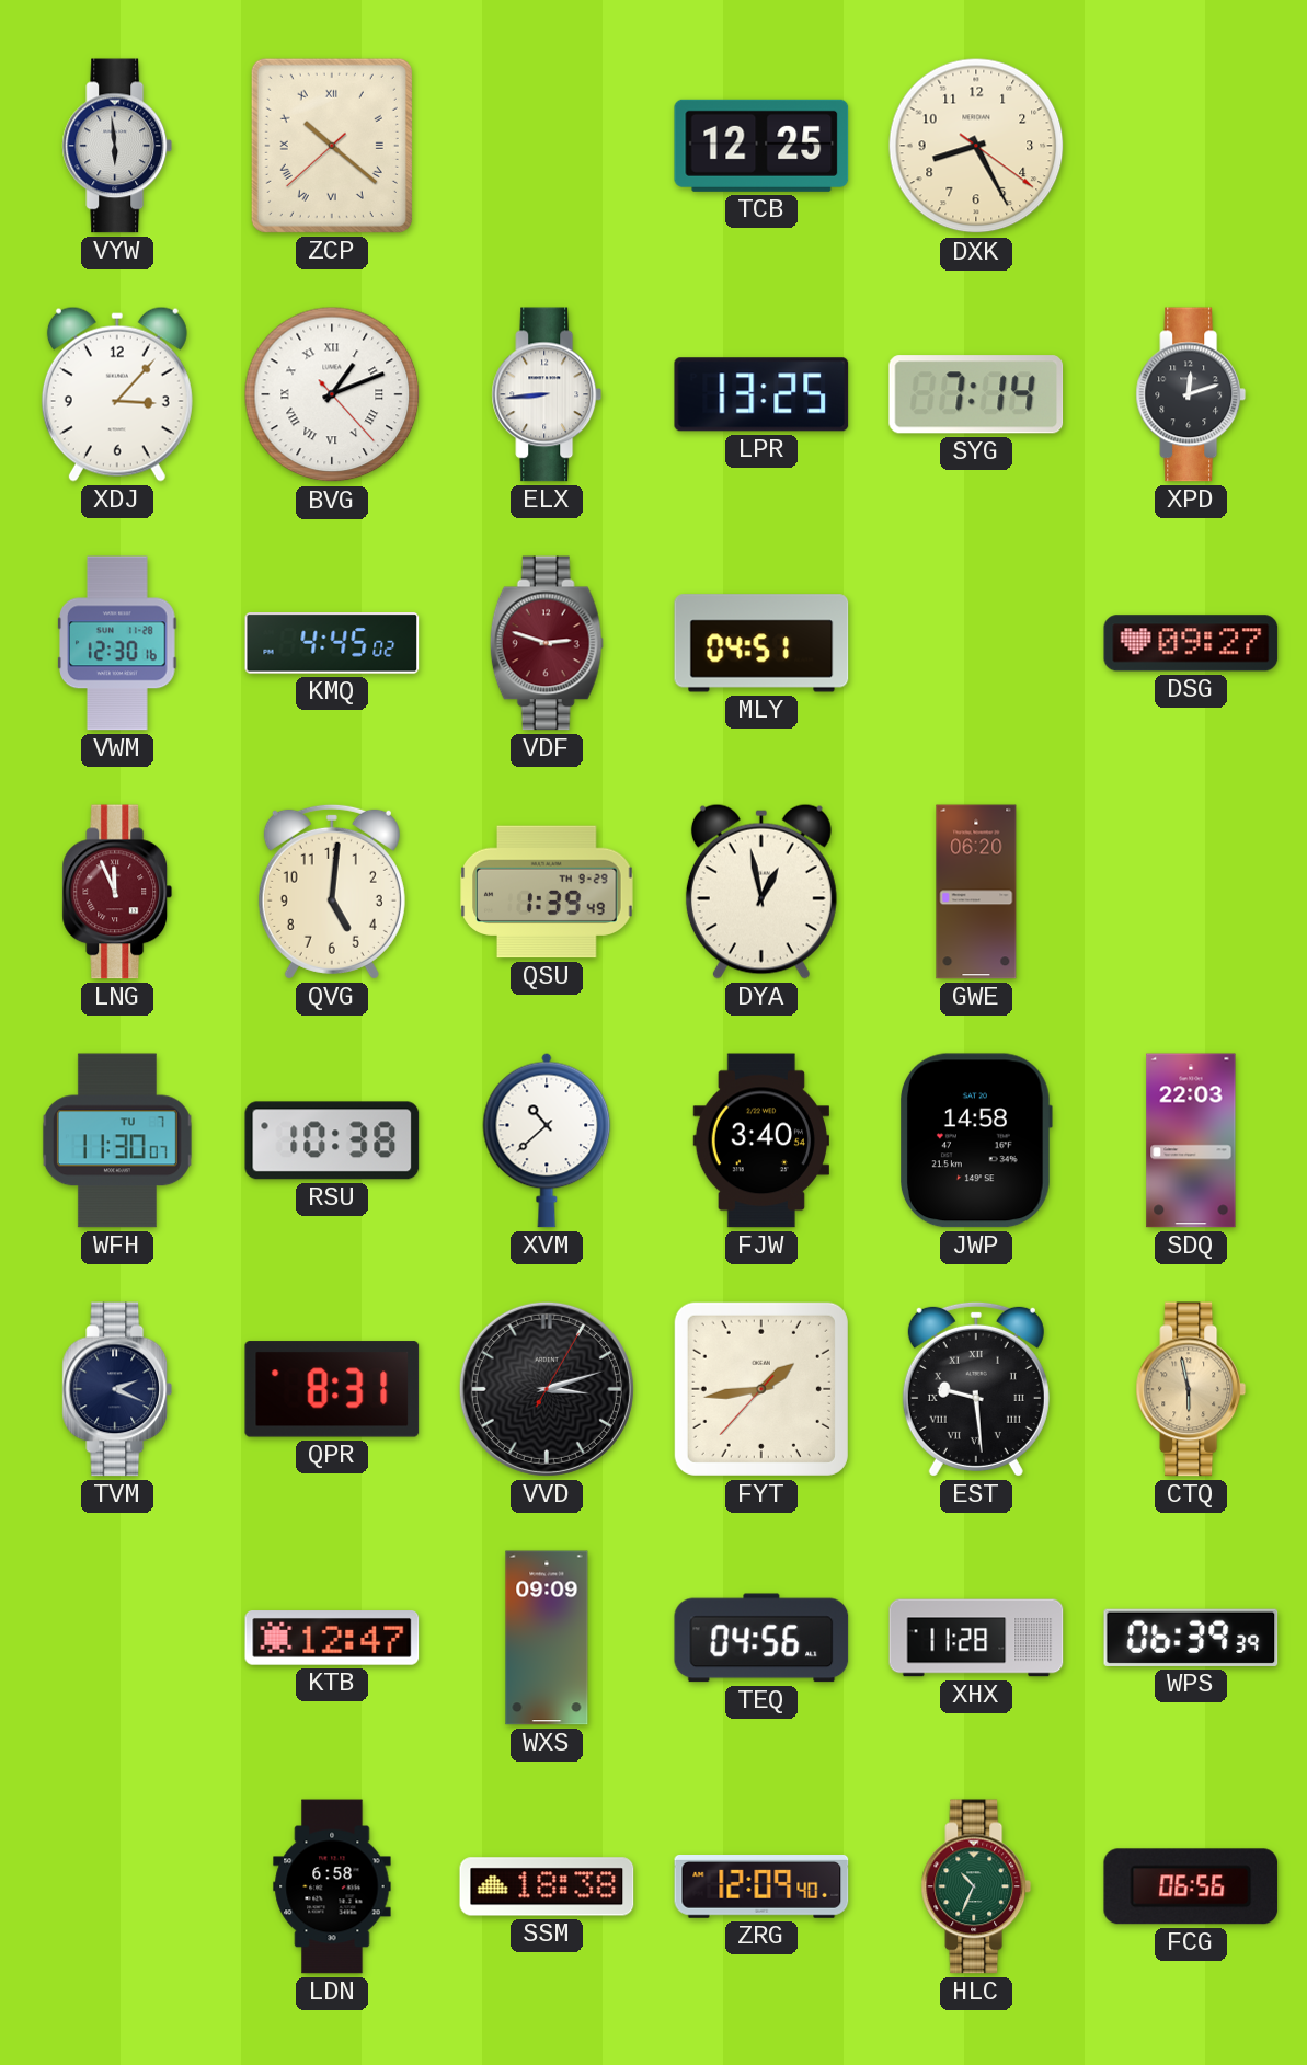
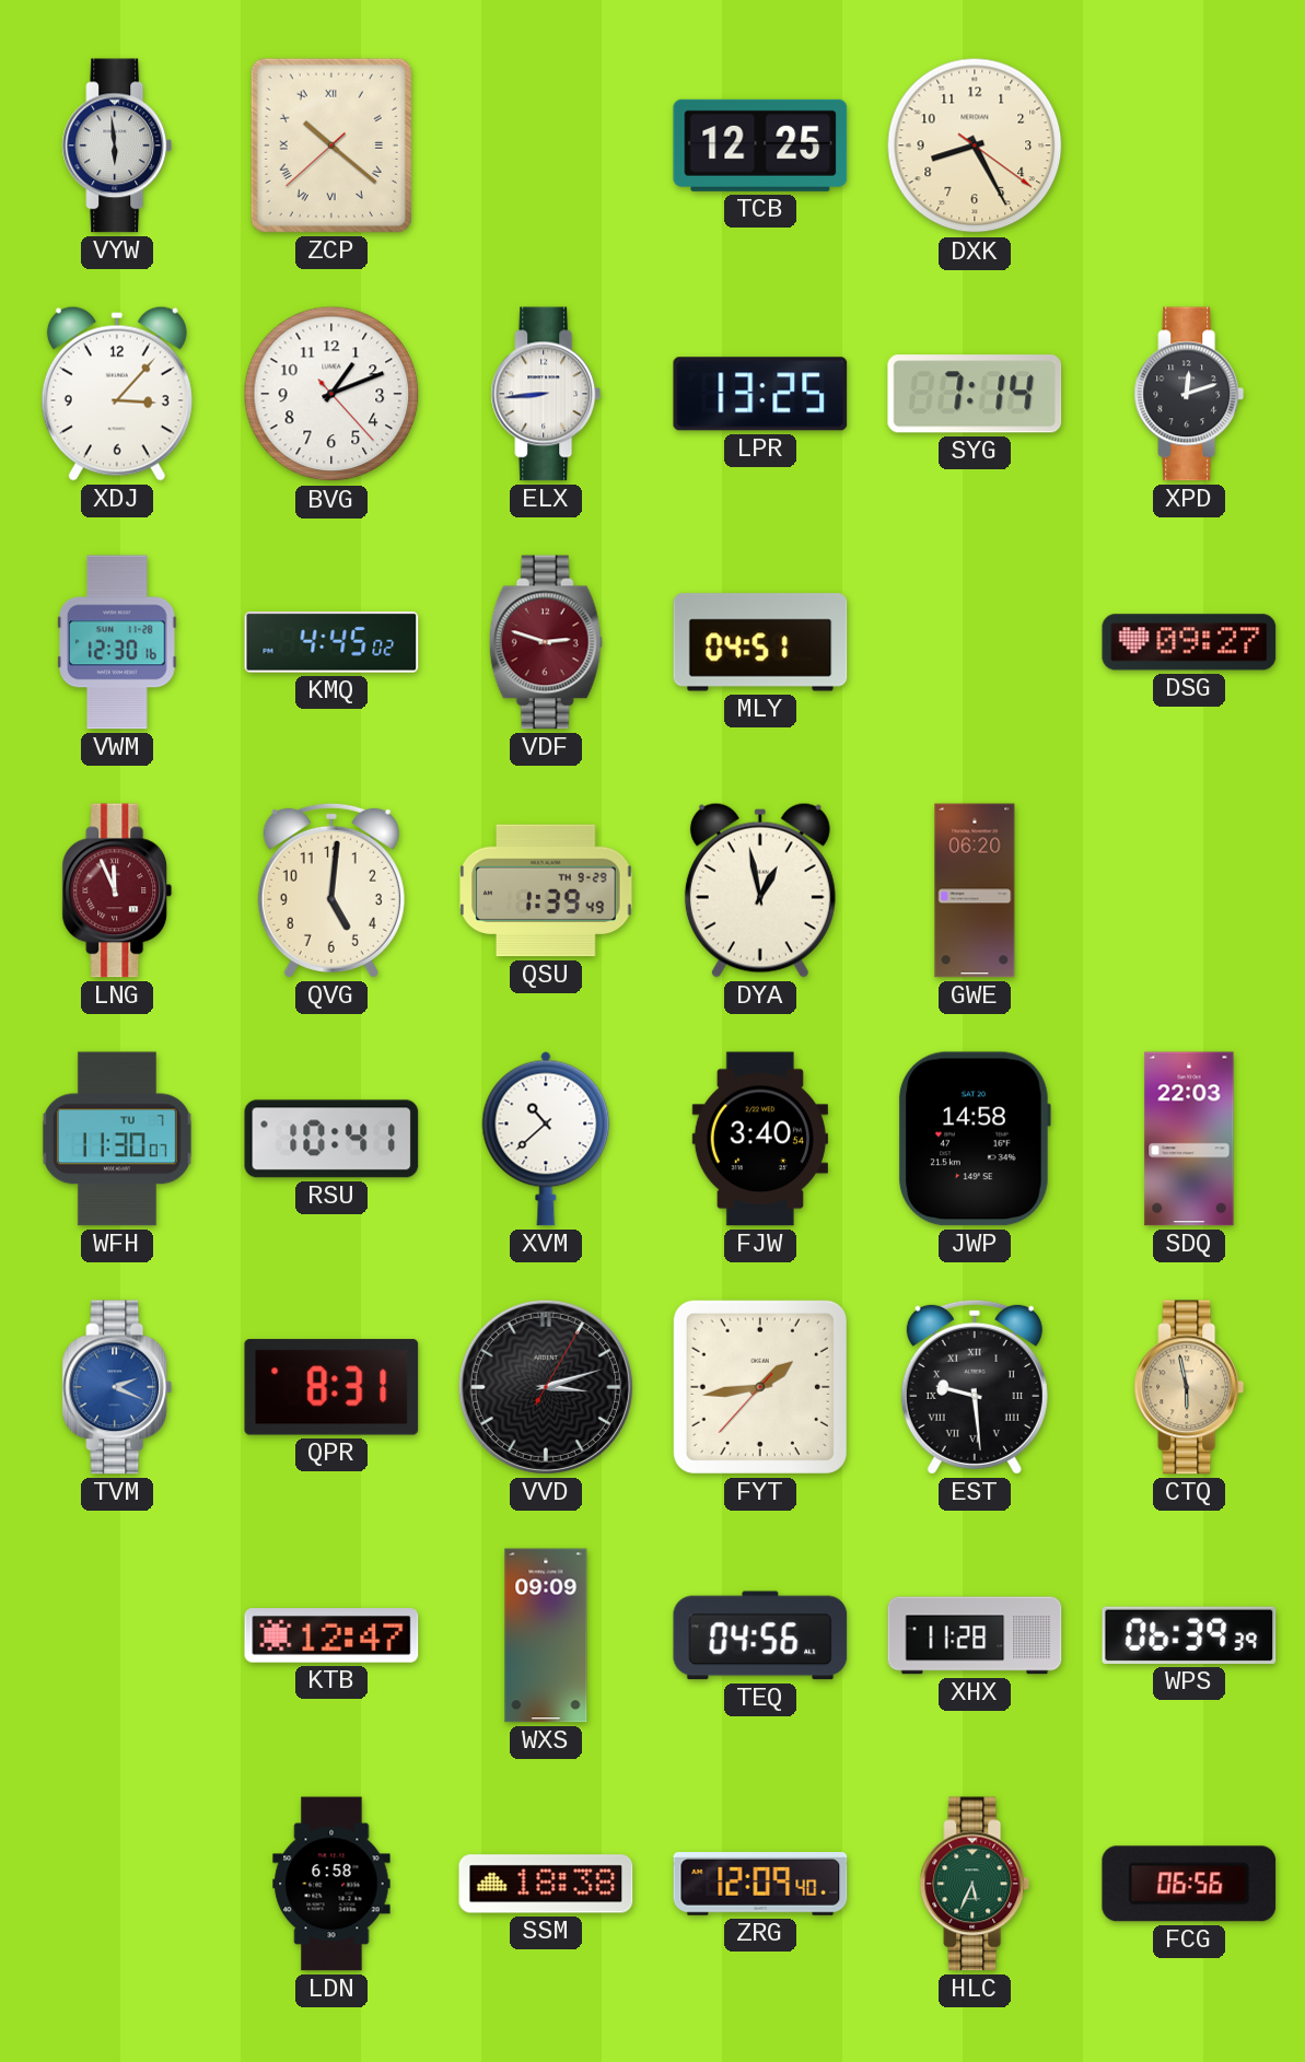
BVG numerals: Roman -> Arabic (331, 394)
RSU: 10:38 -> 10:41 (331, 1139)
TVM dial: navy -> blue (117, 1387)
HLC: 10:34 -> 5:34 (975, 1884)
